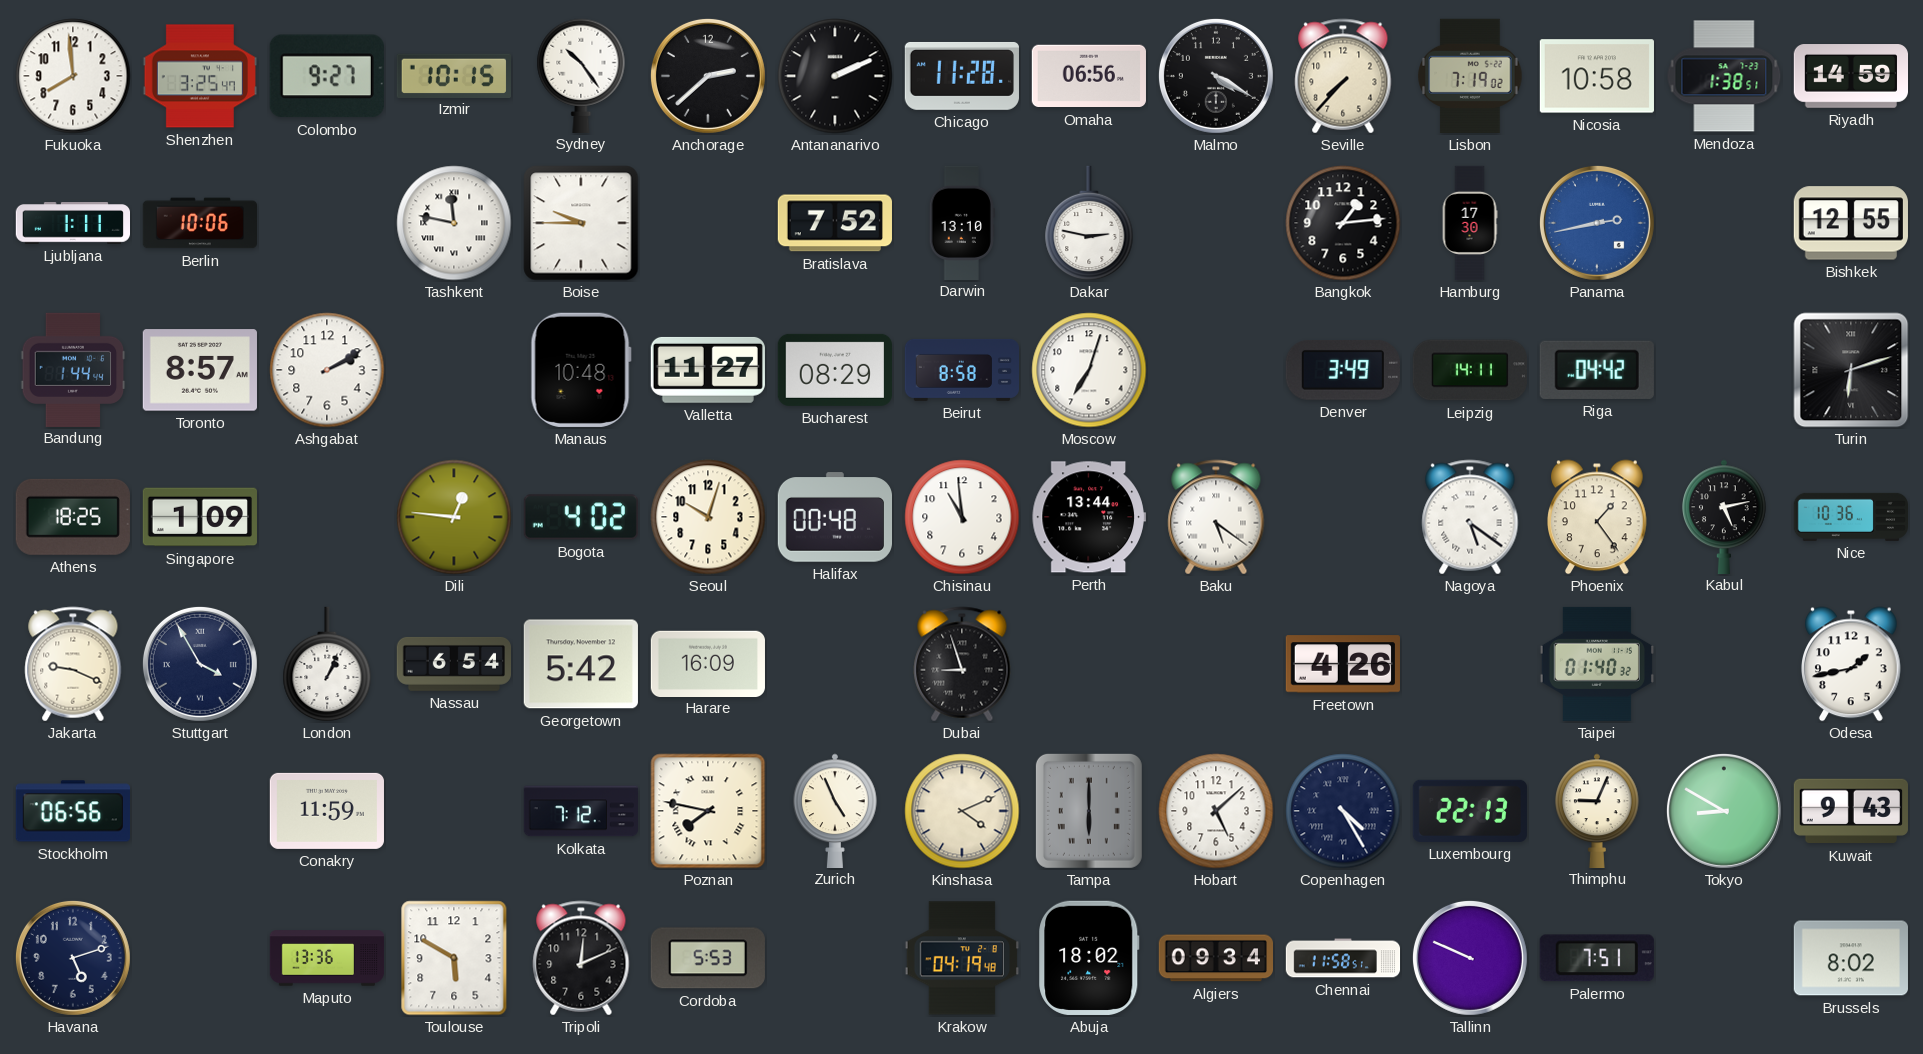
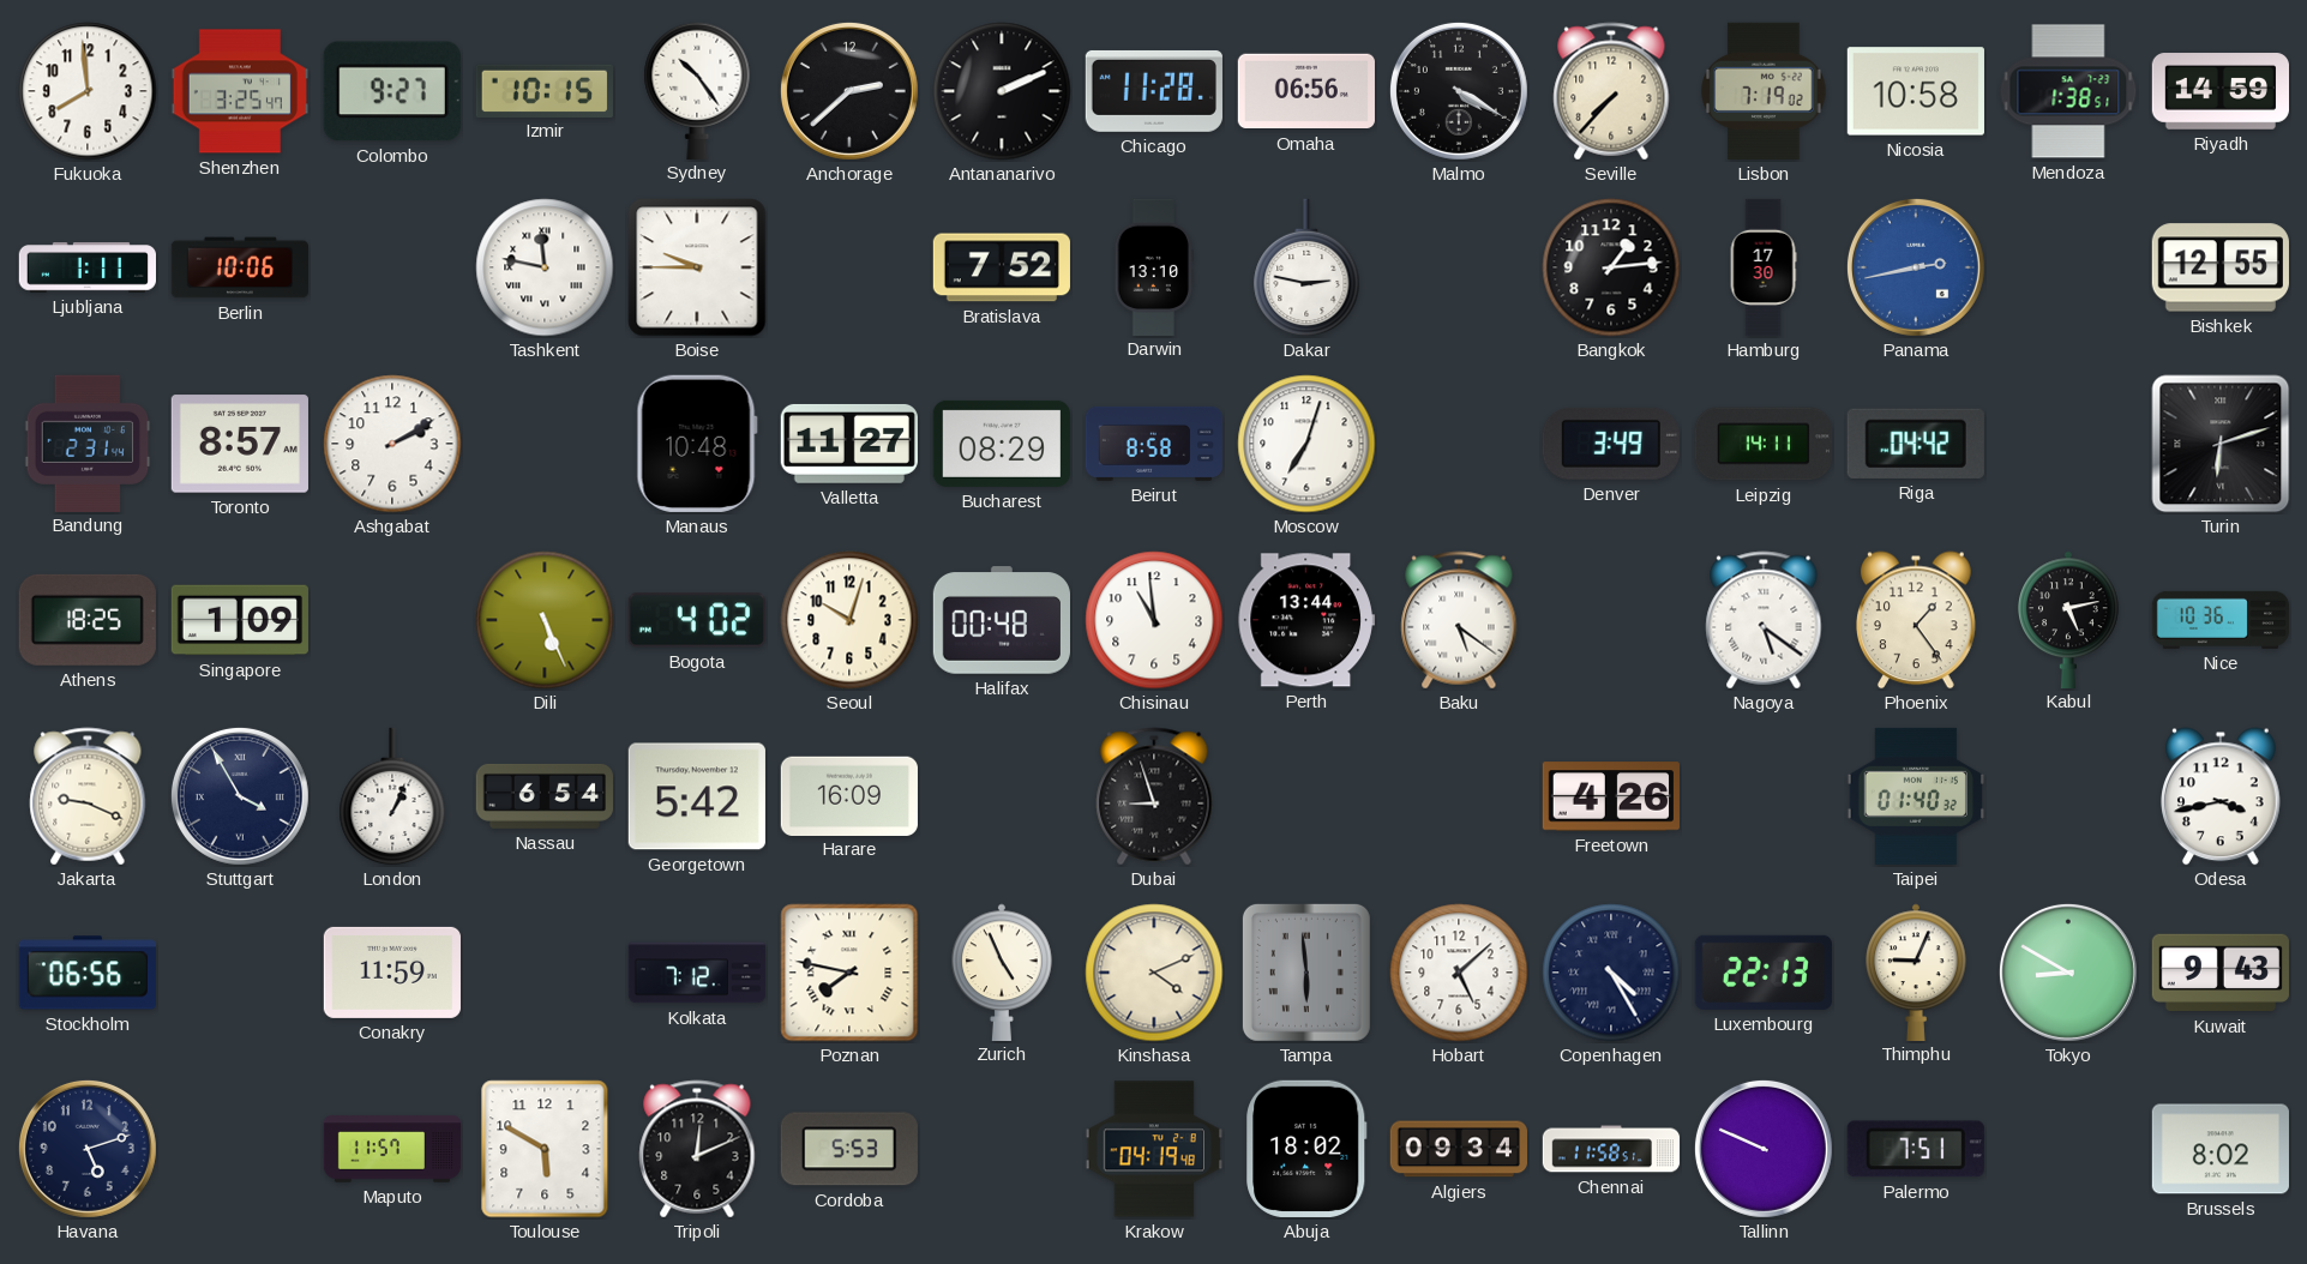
Bandung: 1:44 -> 2:31 (88, 443)
Dili: 12:46 -> 5:26 (545, 620)
Odesa: 1:43 -> 3:43 (2222, 796)
Tampa: 6:00 -> 5:59 (1306, 973)
Maputo: 13:36 -> 11:57 (392, 1149)
